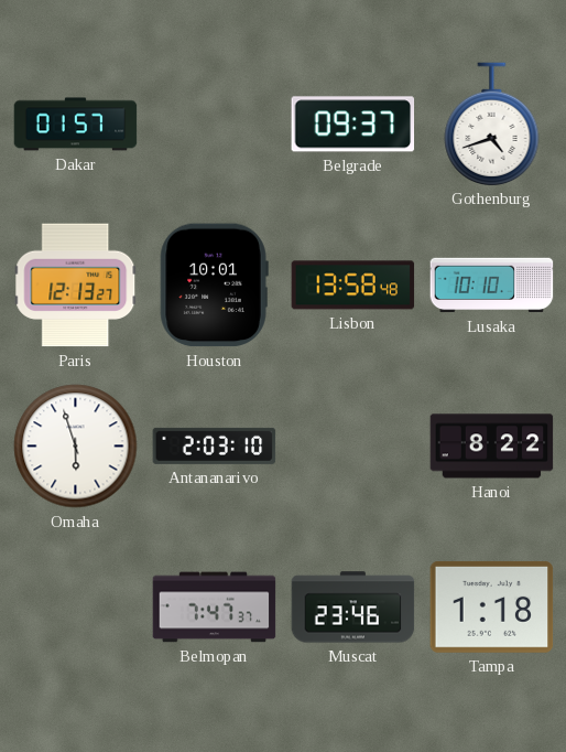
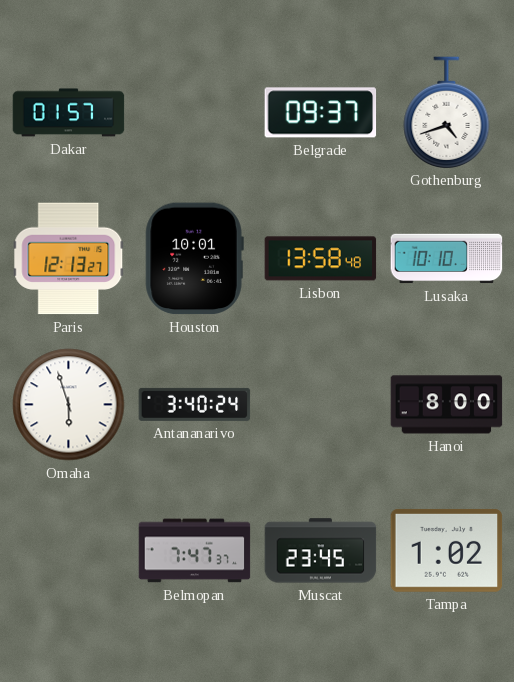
Antananarivo: 2:03 -> 3:40 (195, 404)
Hanoi: 8:22 -> 8:00 (447, 405)
Muscat: 23:46 -> 23:45 (321, 551)
Tampa: 1:18 -> 1:02 (447, 550)
